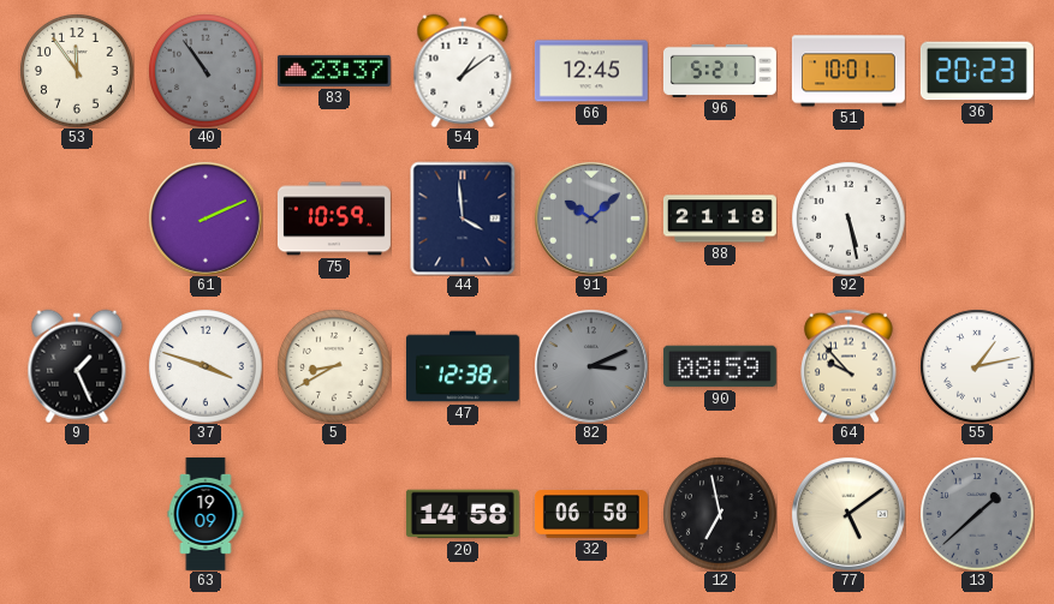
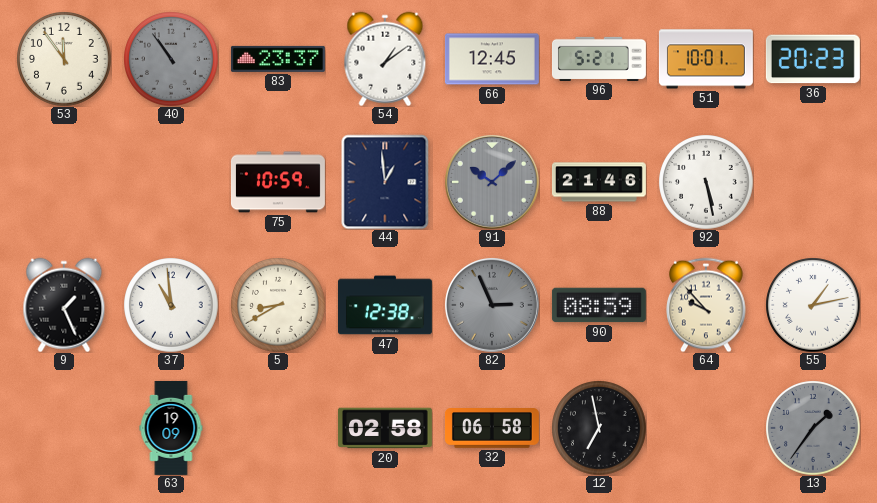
61: 2:11 -> none (206, 219)
44: 3:59 -> 12:59 (385, 182)
88: 21:18 -> 21:46 (599, 182)
37: 3:48 -> 10:59 (171, 305)
82: 3:11 -> 2:56 (492, 305)
20: 14:58 -> 02:58 (385, 428)
77: 5:09 -> none (848, 514)
13: 1:38 -> 1:36 (813, 428)
